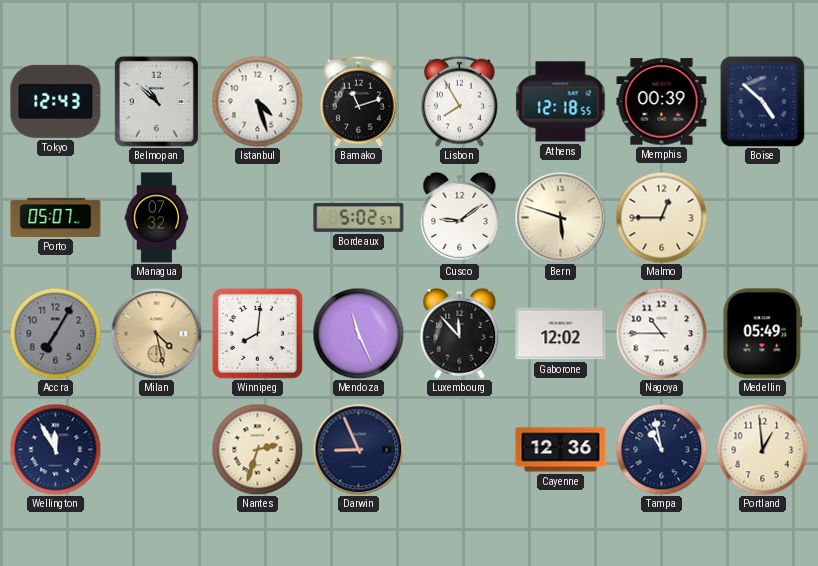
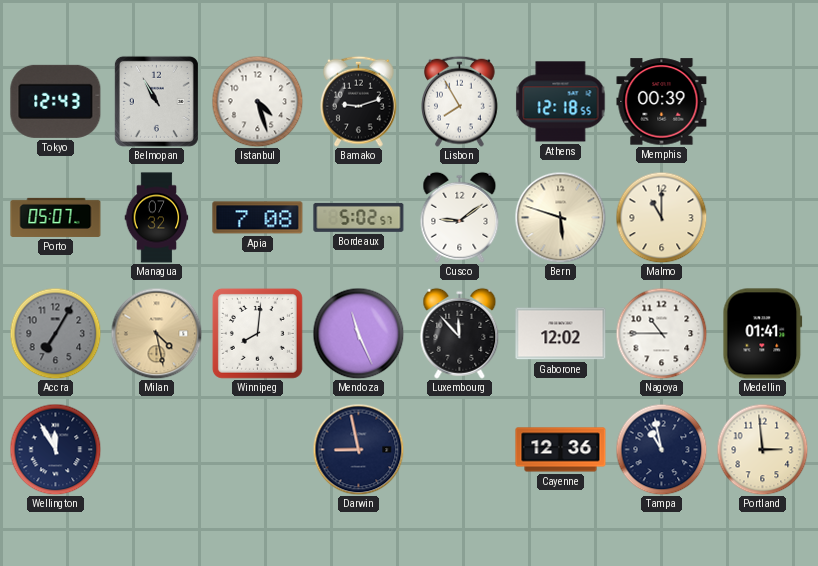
Belmopan: 10:52 -> 10:55 (156, 101)
Bamako: 11:12 -> 9:12 (359, 101)
Boise: 4:52 -> none (763, 101)
Apia: none -> 7:08 (258, 218)
Malmo: 12:45 -> 11:00 (661, 217)
Medellin: 05:49 -> 01:41 (763, 334)
Nantes: 2:33 -> none (257, 449)
Darwin: 8:56 -> 8:58 (358, 449)
Portland: 12:59 -> 2:59 (762, 449)
